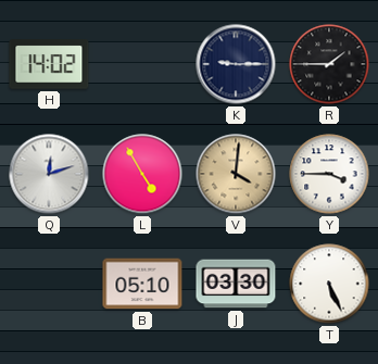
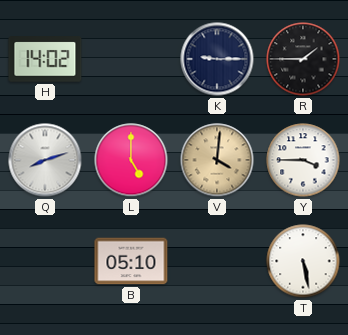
Q: 12:12 -> 8:12 (45, 160)
L: 4:55 -> 5:00 (131, 160)
J: 03:30 -> none (236, 284)
T: 5:26 -> 5:28 (303, 261)
